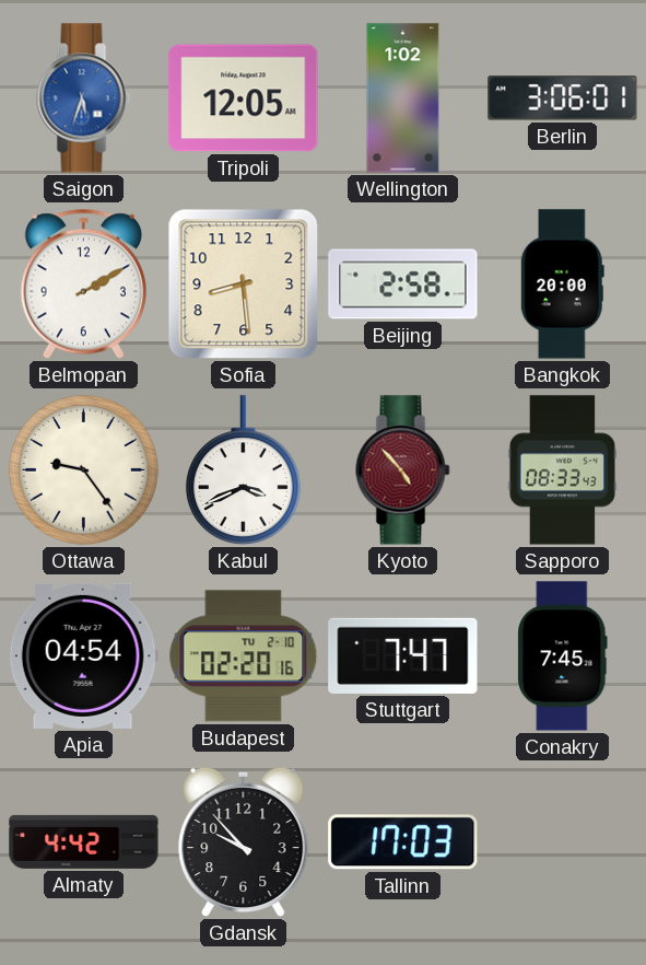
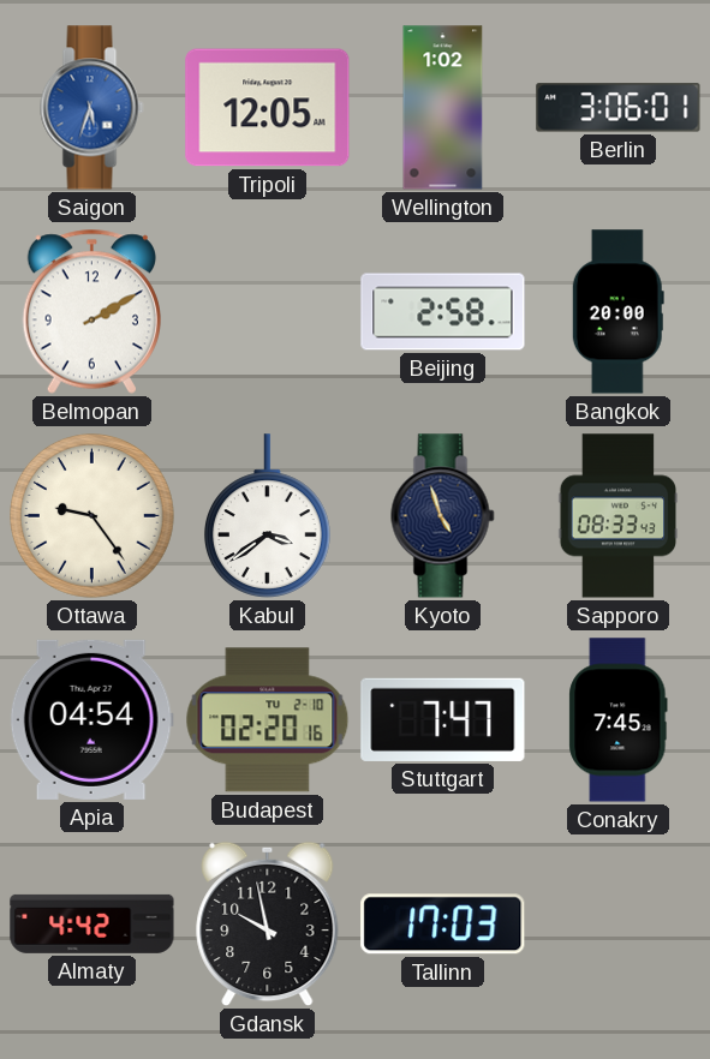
Sofia: 8:29 -> none (244, 284)
Kabul: 3:41 -> 3:39 (267, 516)
Kyoto: 4:53 -> 4:57 (443, 516)
Kyoto dial: burgundy -> navy (443, 516)
Gdansk: 9:53 -> 9:58 (268, 925)
